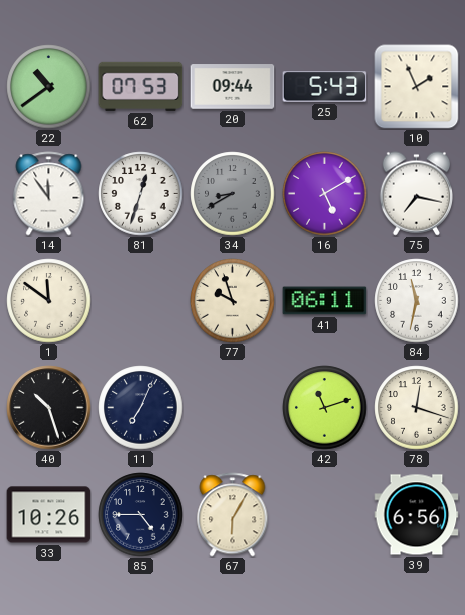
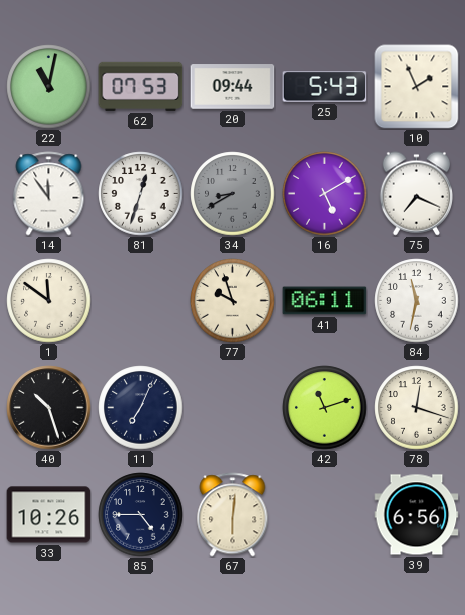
22: 10:39 -> 11:02 (49, 87)
75: 7:17 -> 7:19 (416, 194)
67: 6:05 -> 6:01 (233, 515)
